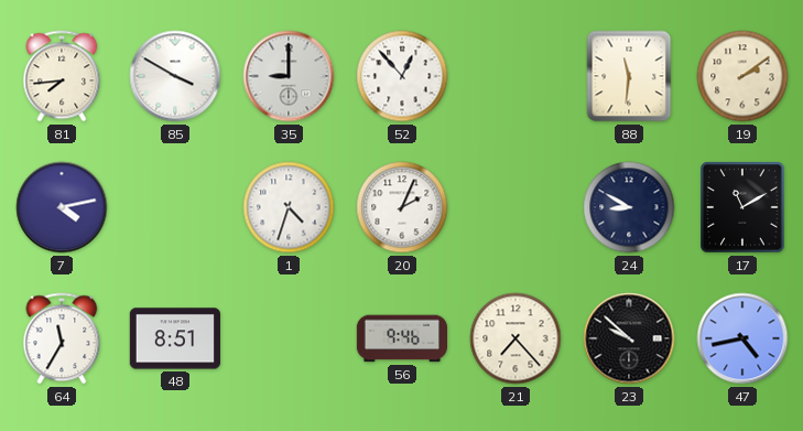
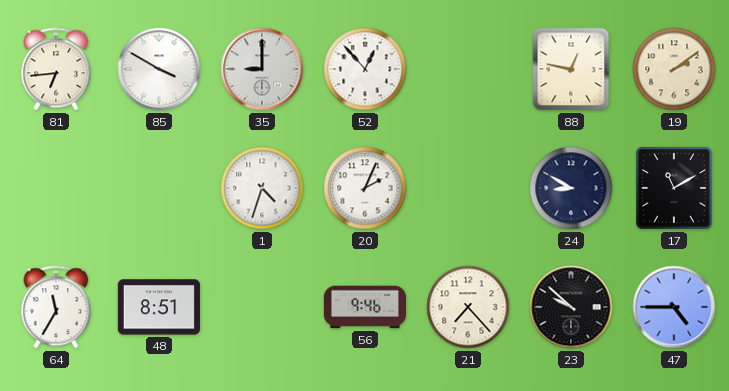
81: 7:44 -> 6:44 (56, 69)
88: 11:31 -> 12:47 (571, 69)
7: 4:13 -> none (62, 207)
47: 4:43 -> 4:45 (674, 307)
